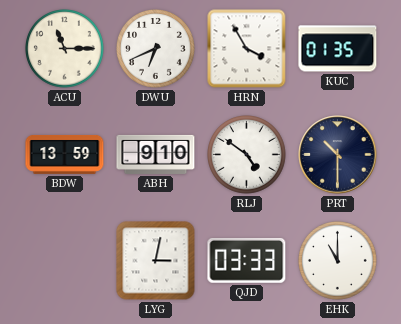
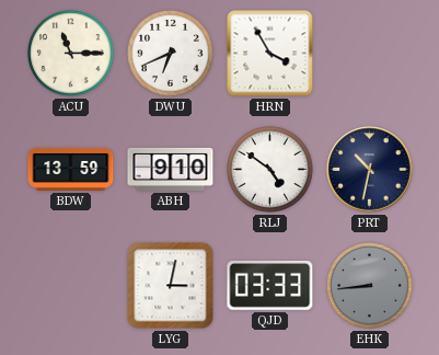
KUC: 01:35 -> none (338, 49)
PRT: 10:30 -> 10:32 (370, 170)
EHK: 11:00 -> 8:44 (370, 286)
EHK dial: white -> grey (370, 286)
